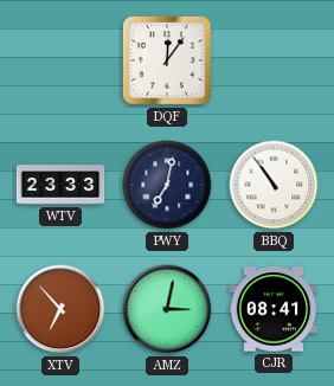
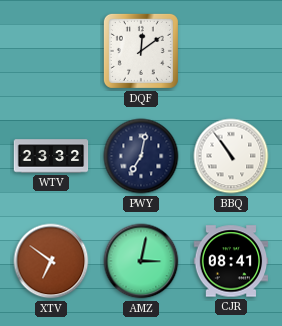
DQF: 12:06 -> 12:09 (141, 51)
WTV: 23:33 -> 23:32 (51, 156)
XTV: 6:53 -> 6:51 (51, 261)
